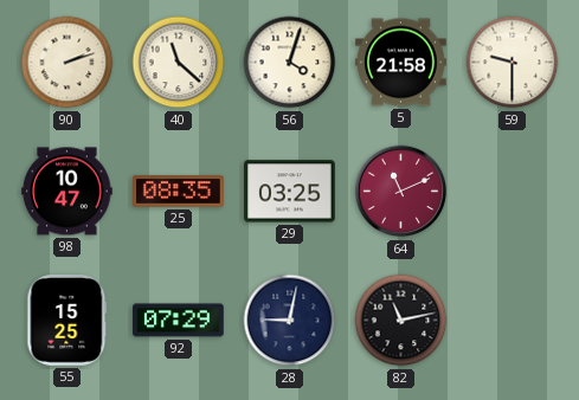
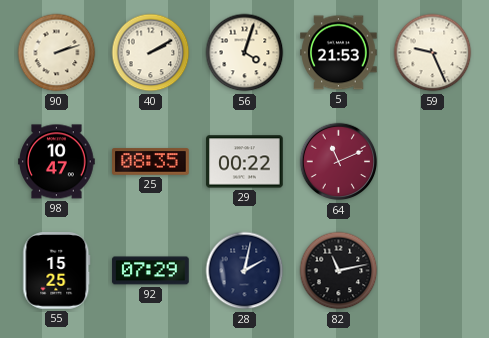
40: 11:22 -> 2:10 (151, 53)
5: 21:58 -> 21:53 (339, 53)
59: 9:30 -> 9:26 (433, 53)
29: 03:25 -> 00:22 (245, 162)
28: 9:02 -> 2:02 (245, 271)
